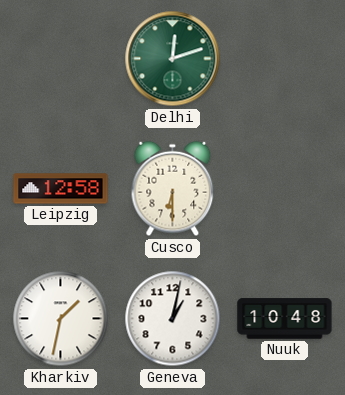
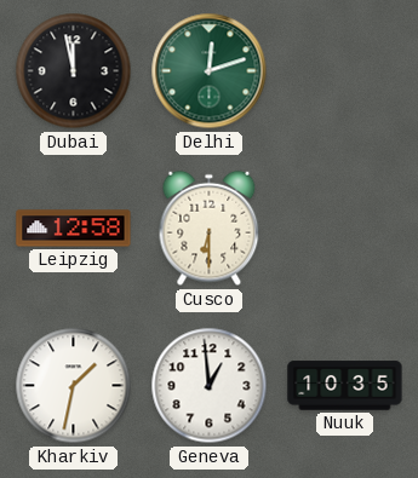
Dubai: none -> 11:58 (74, 71)
Geneva: 1:02 -> 12:59 (210, 386)
Nuuk: 10:48 -> 10:35 (345, 386)
